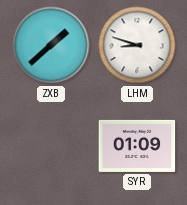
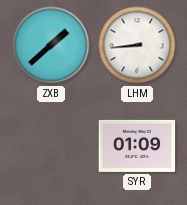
LHM: 8:48 -> 8:44 (137, 45)
